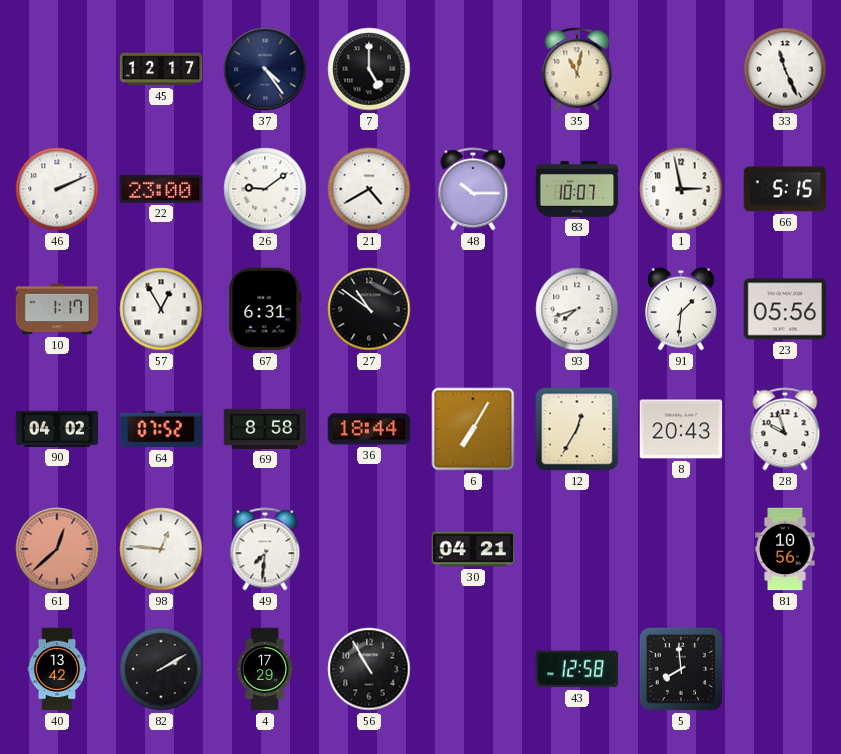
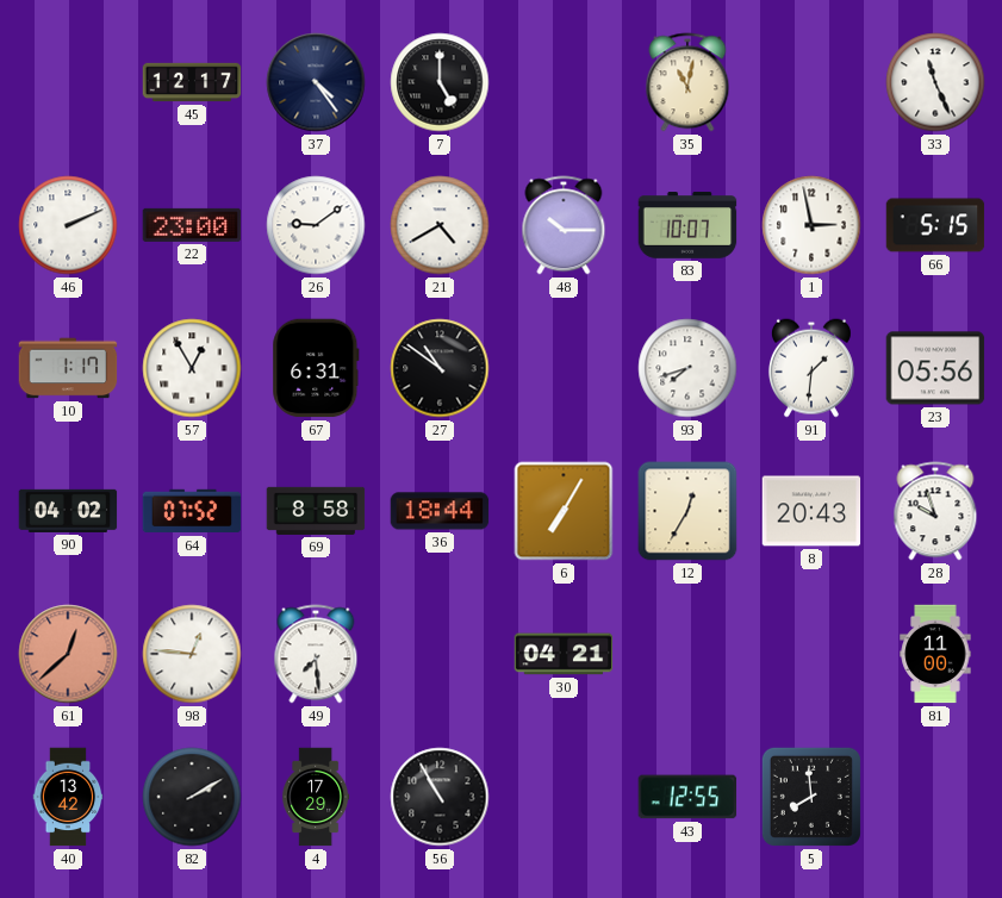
49: 7:31 -> 7:29 (316, 654)
81: 10:56 -> 11:00 (935, 654)
43: 12:58 -> 12:55 (687, 797)
